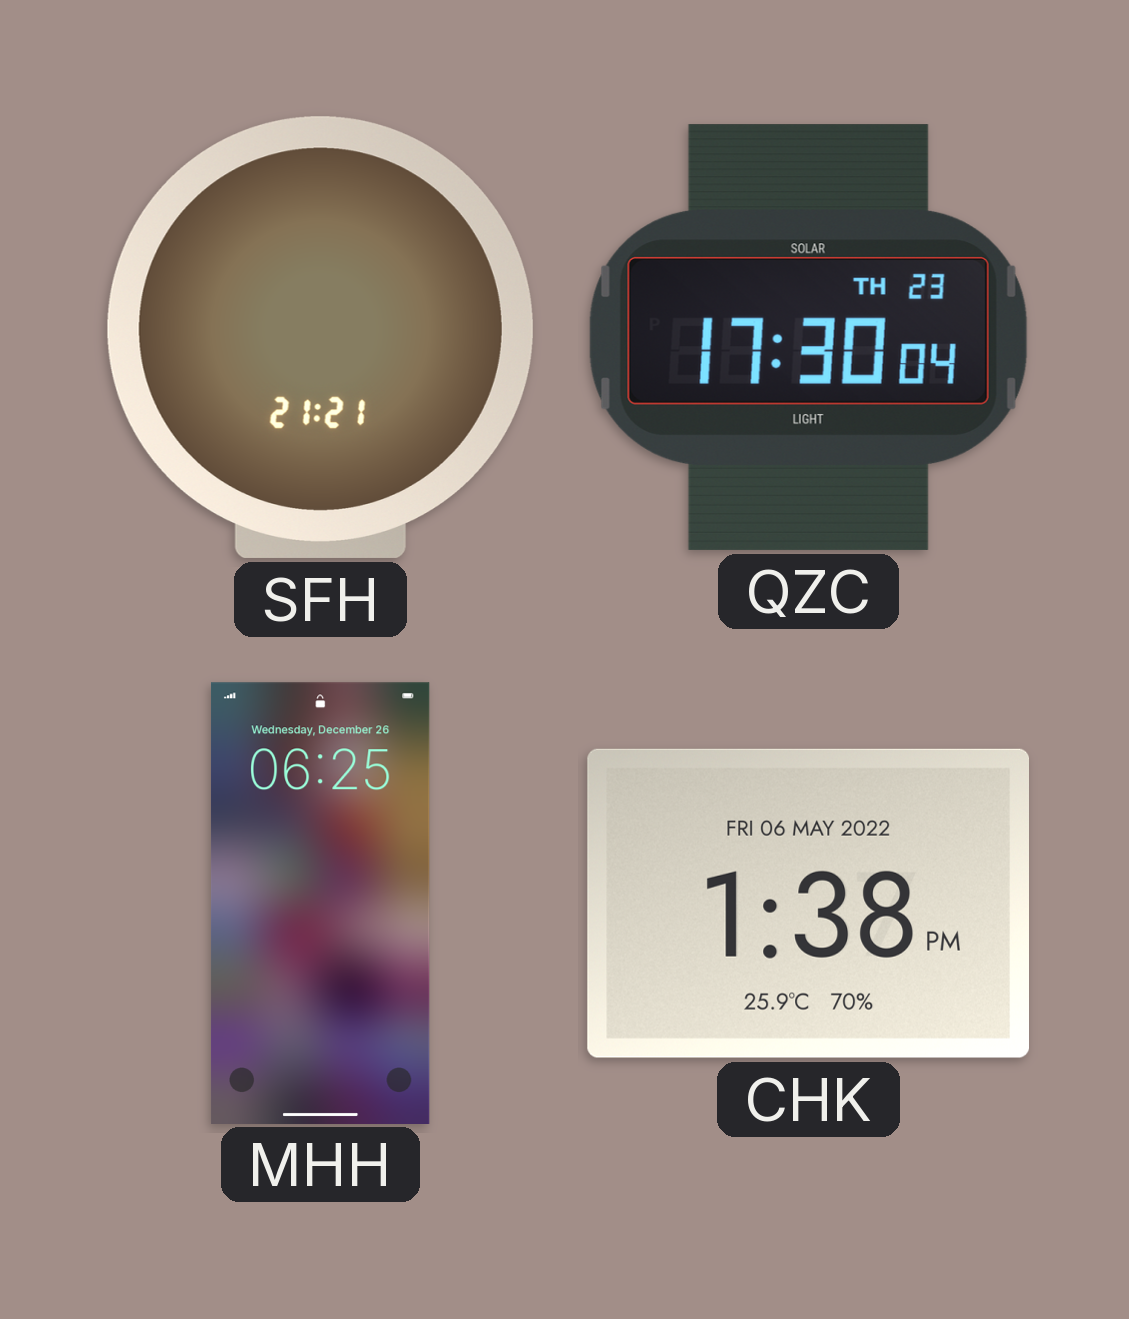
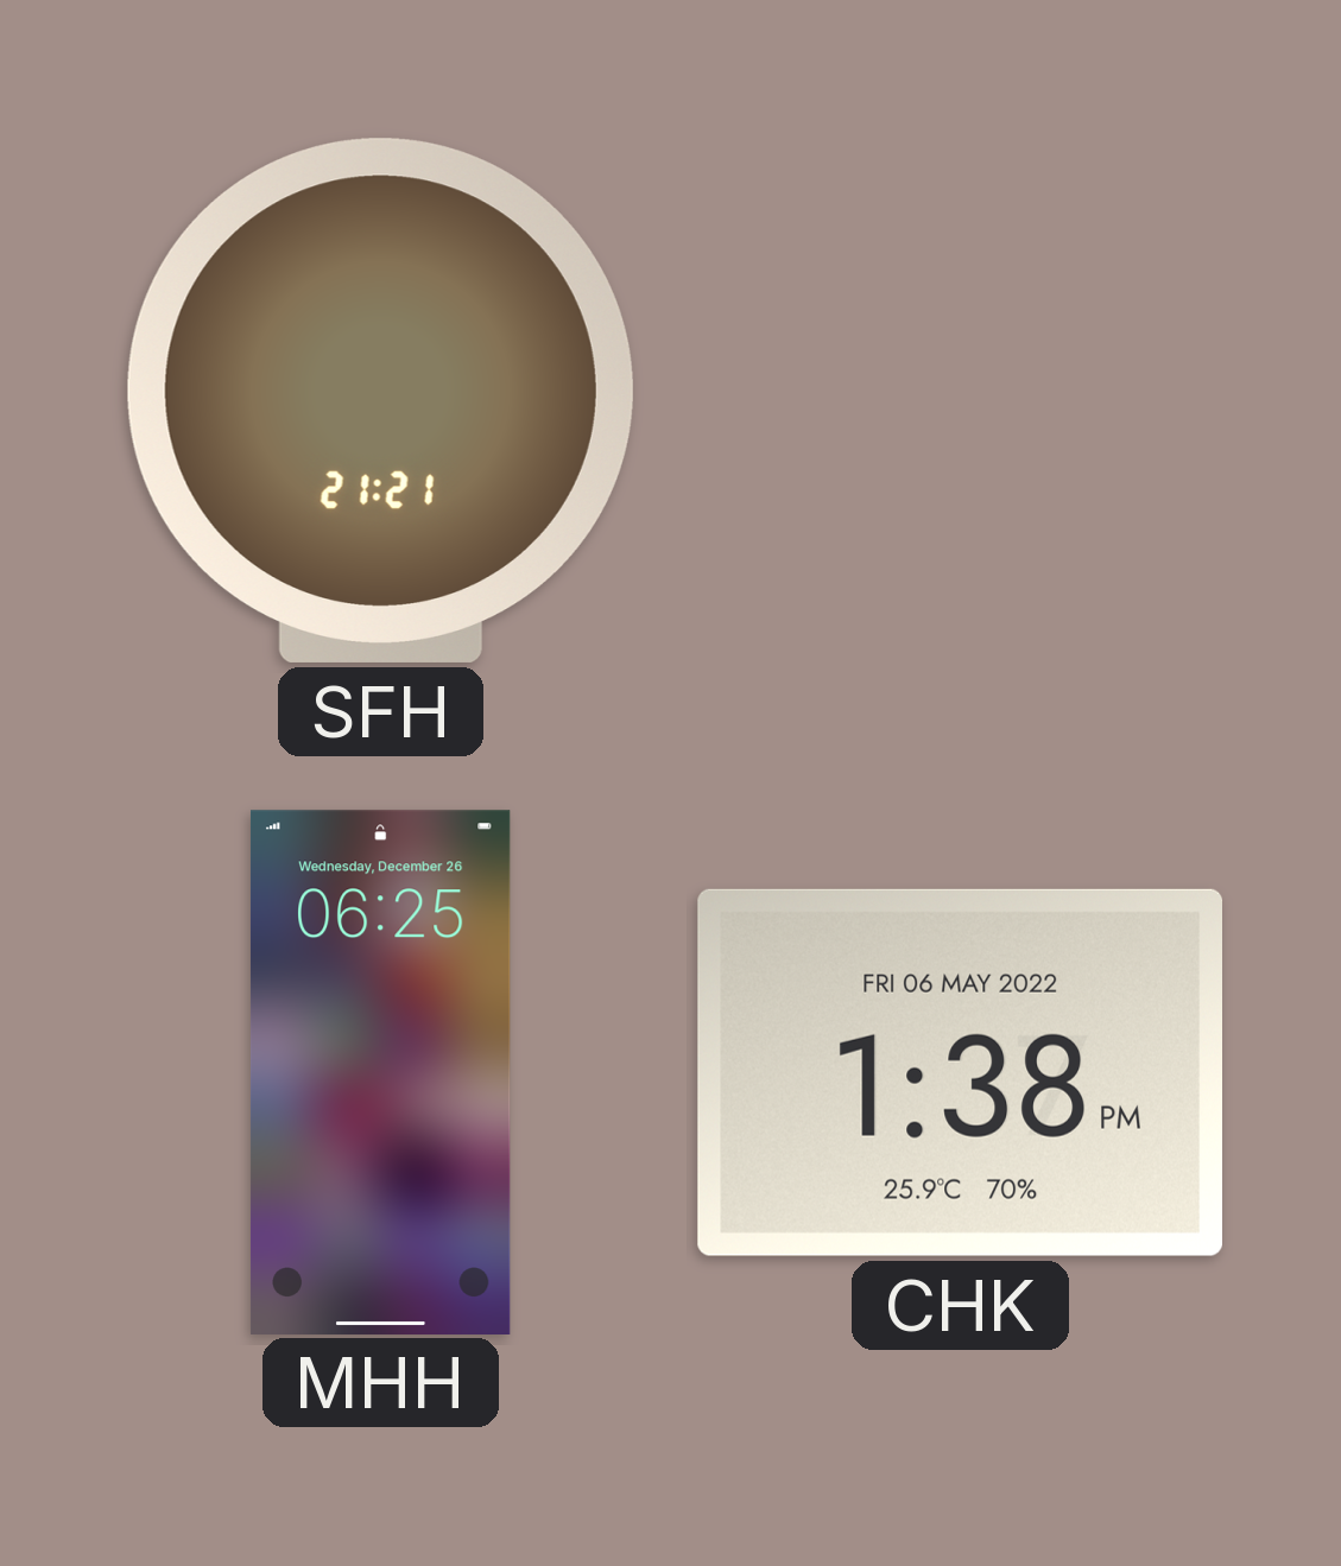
QZC: 17:30 -> none (808, 337)
